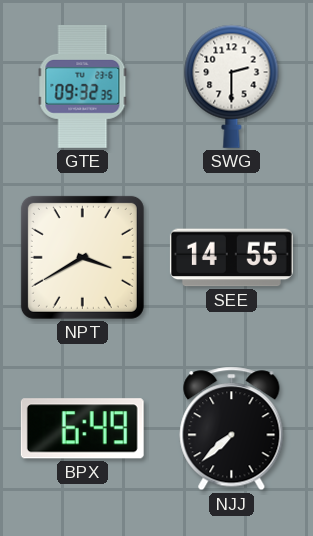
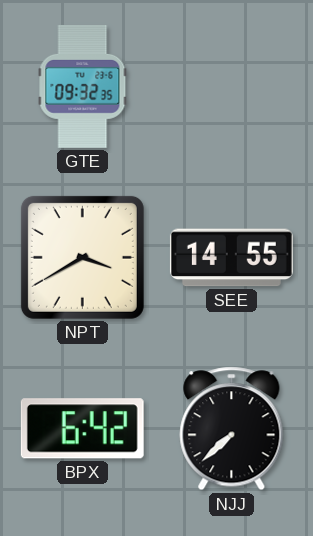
SWG: 2:30 -> none (232, 86)
BPX: 6:49 -> 6:42 (82, 429)
